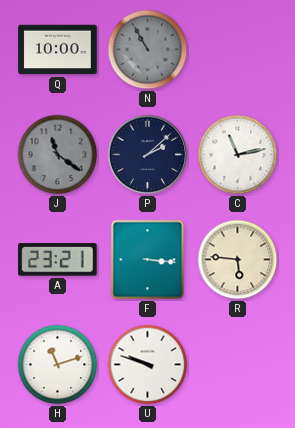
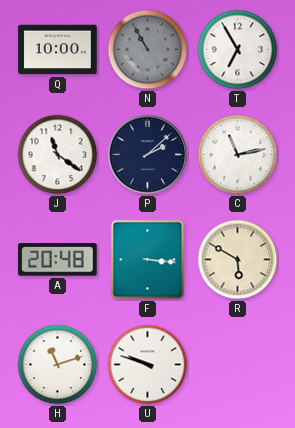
T: none -> 6:55 (238, 50)
J dial: grey -> white (58, 155)
A: 23:21 -> 20:48 (58, 260)
R: 5:46 -> 5:50 (238, 260)
